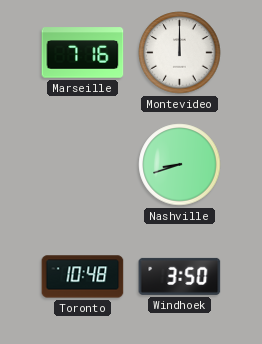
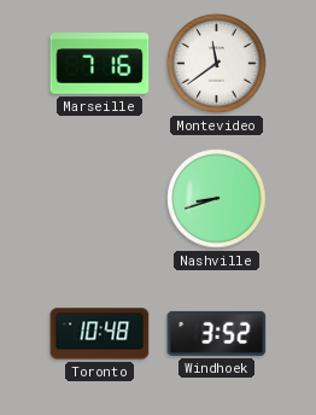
Montevideo: 12:00 -> 11:39 (217, 64)
Windhoek: 3:50 -> 3:52 (217, 333)
